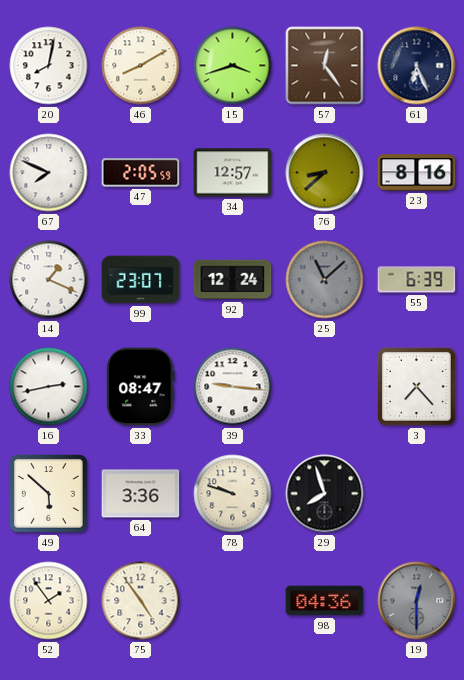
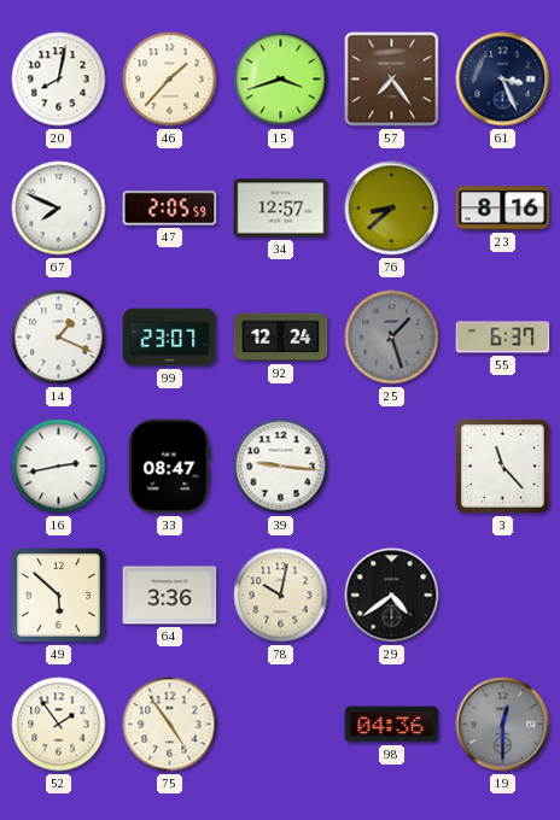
46: 8:10 -> 1:37 (170, 80)
57: 12:24 -> 7:24 (392, 80)
61: 6:26 -> 3:26 (503, 80)
25: 11:08 -> 1:27 (392, 338)
55: 6:39 -> 6:37 (503, 338)
3: 7:23 -> 11:23 (502, 465)
78: 9:48 -> 10:02 (281, 596)
29: 7:57 -> 4:39 (392, 596)
